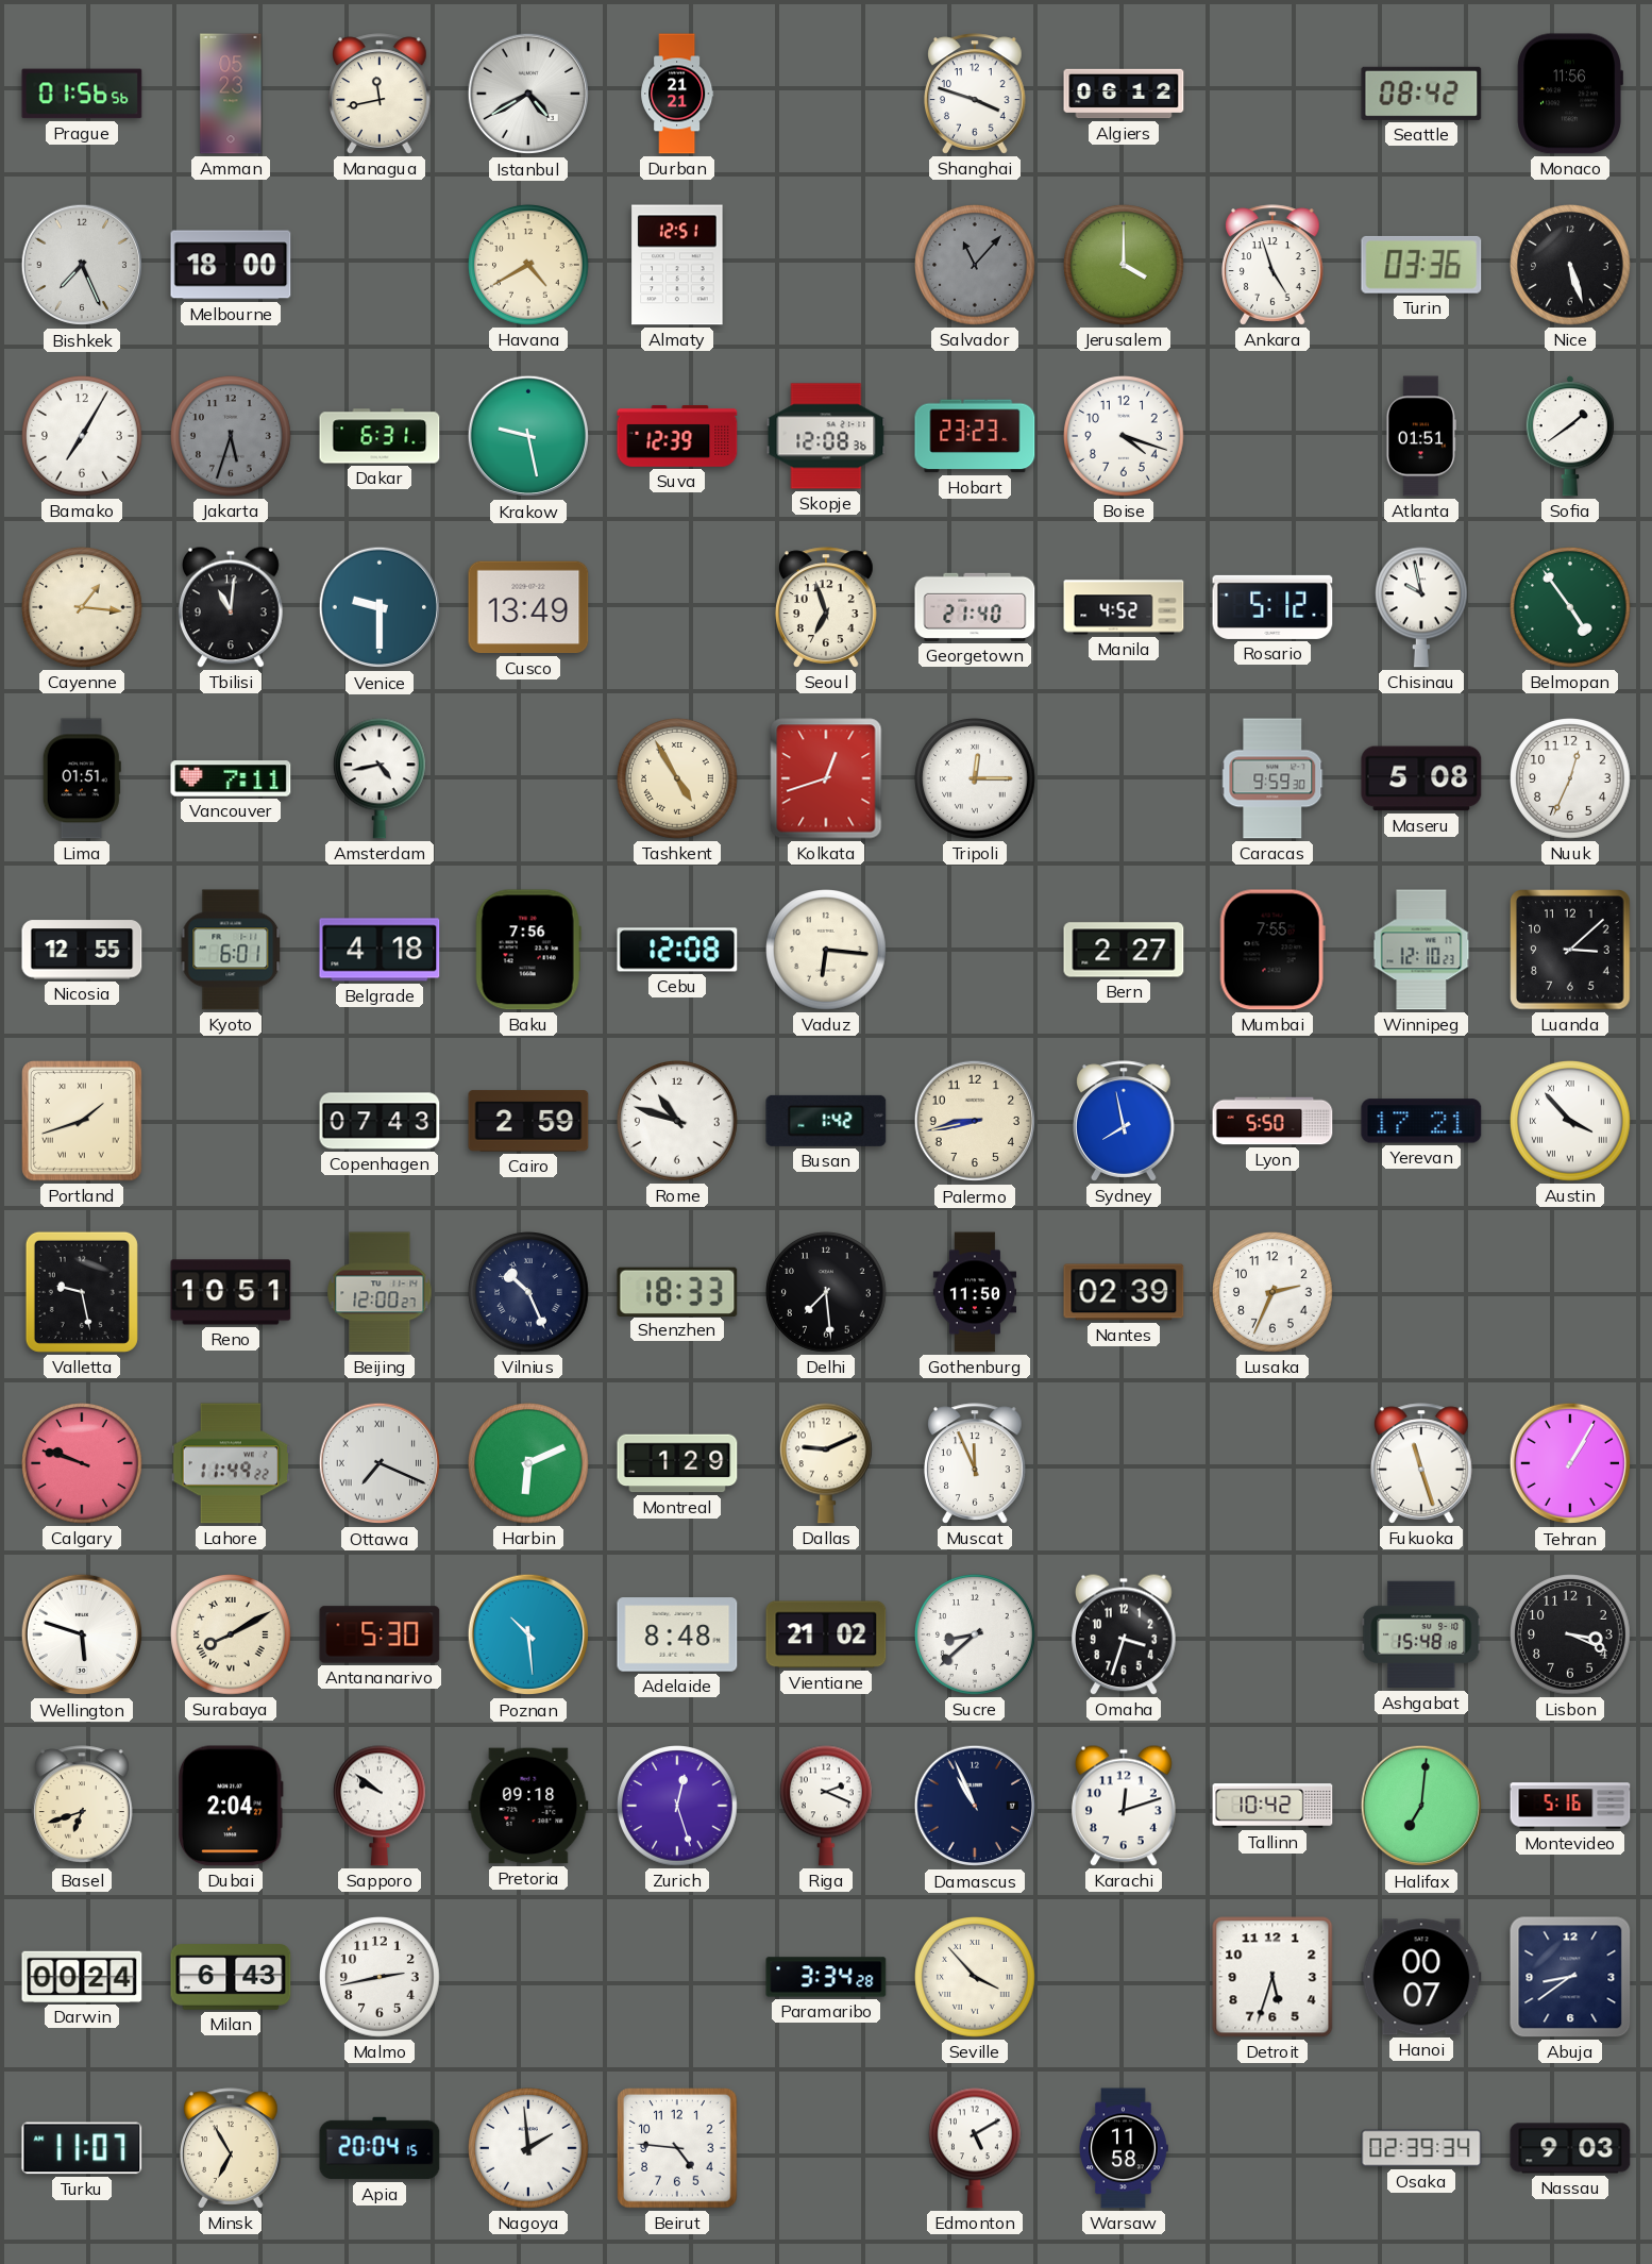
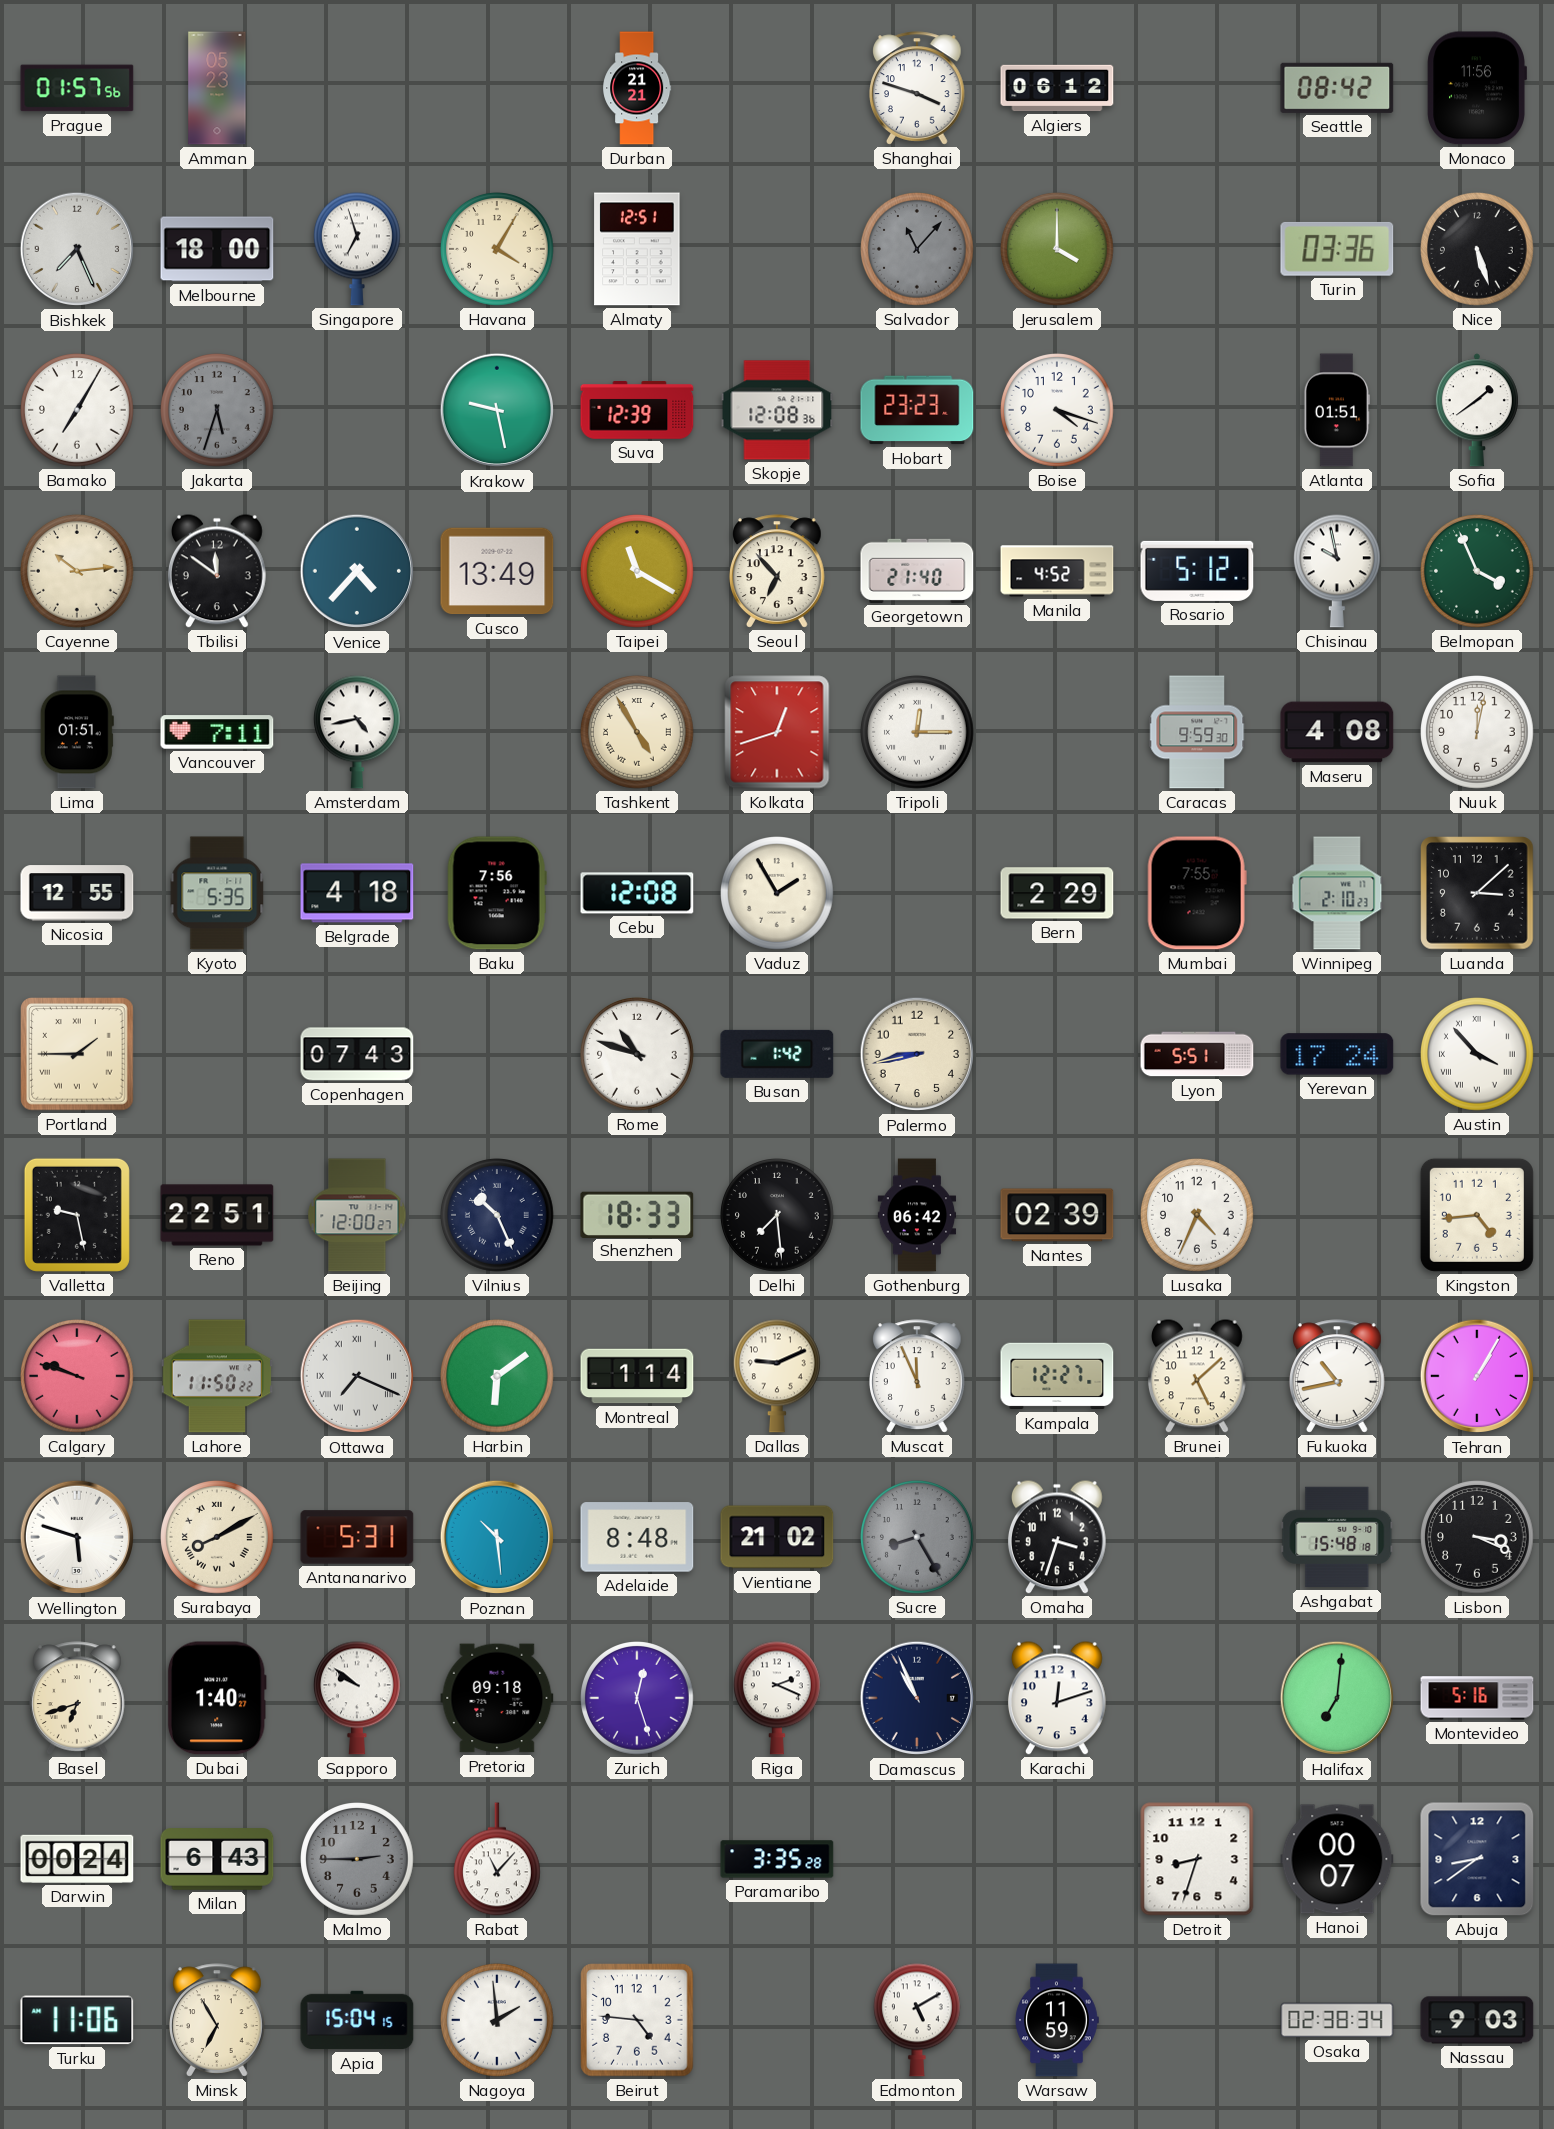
Prague: 01:56 -> 01:57 (77, 88)
Managua: 11:43 -> none (381, 94)
Istanbul: 4:40 -> none (528, 94)
Singapore: none -> 6:57 (357, 249)
Havana: 4:40 -> 4:05 (498, 250)
Ankara: 4:57 -> none (1274, 265)
Dakar: 6:31 -> none (380, 436)
Cayenne: 1:16 -> 10:14 (78, 572)
Tbilisi: 11:01 -> 11:51 (217, 571)
Venice: 9:30 -> 4:37 (357, 571)
Taipei: none -> 11:20 (638, 572)
Seoul: 6:57 -> 6:53 (778, 571)
Belmopan: 4:54 -> 3:56 (1478, 572)
Maseru: 5:08 -> 4:08 (1337, 732)
Nuuk: 12:34 -> 12:02 (1478, 733)
Kyoto: 6:01 -> 5:35 (217, 893)
Vaduz: 6:16 -> 1:55 (778, 894)
Bern: 2:27 -> 2:29 (1057, 893)
Winnipeg: 12:10 -> 2:10 (1337, 893)
Portland: 1:42 -> 1:45 (77, 1054)
Cairo: 2:59 -> none (528, 1121)
Sydney: 7:58 -> none (1125, 1121)
Lyon: 5:50 -> 5:51 (1197, 1054)
Yerevan: 17:21 -> 17:24 (1337, 1054)
Reno: 10:51 -> 22:51 (217, 1215)
Gothenburg: 11:50 -> 06:42 (917, 1215)
Lusaka: 2:34 -> 4:34 (1198, 1216)
Kingston: none -> 4:44 (1477, 1215)
Lahore: 11:49 -> 11:50 (217, 1376)
Harbin: 6:11 -> 6:09 (498, 1377)
Montreal: 1:29 -> 1:14 (637, 1376)
Kampala: none -> 12:27 (1057, 1376)
Brunei: none -> 5:08 (1197, 1376)
Fukuoka: 11:27 -> 10:43 (1338, 1376)
Antananarivo: 5:30 -> 5:31 (357, 1537)
Sucre: 8:38 -> 8:25 (918, 1538)
Sucre dial: white -> grey (918, 1538)
Dubai: 2:04 -> 1:40 (217, 1698)
Tallinn: 10:42 -> none (1272, 1806)
Malmo: 2:43 -> 2:45 (358, 1860)
Malmo dial: white -> grey (358, 1860)
Rabat: none -> 11:07 (497, 1859)
Paramaribo: 3:34 -> 3:35 (777, 1859)
Seville: 3:53 -> none (976, 1978)
Detroit: 5:33 -> 8:33 (1197, 1859)
Turku: 11:07 -> 11:06 (77, 2020)
Apia: 20:04 -> 15:04 (357, 2020)
Warsaw: 11:58 -> 11:59 (1057, 2020)
Osaka: 02:39 -> 02:38 (1337, 2020)
